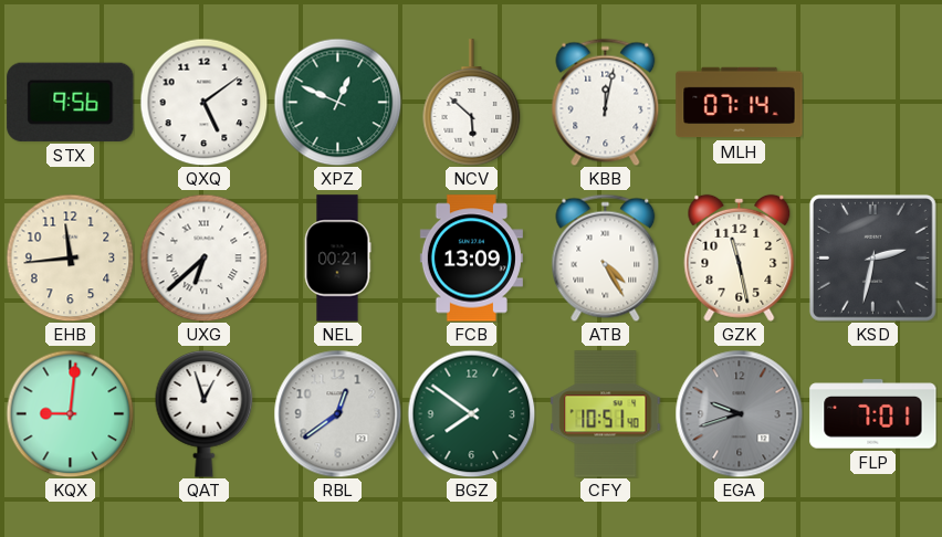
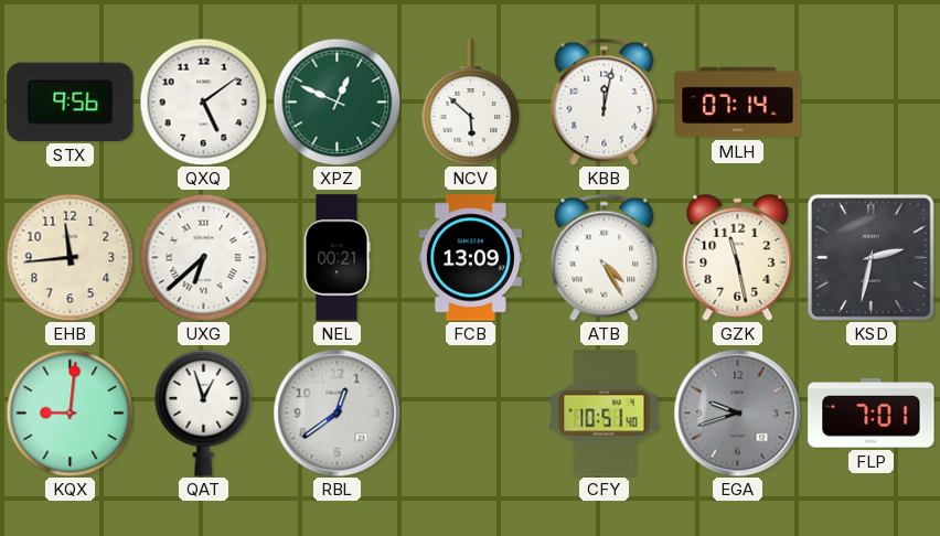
BGZ: 7:51 -> none (471, 413)
